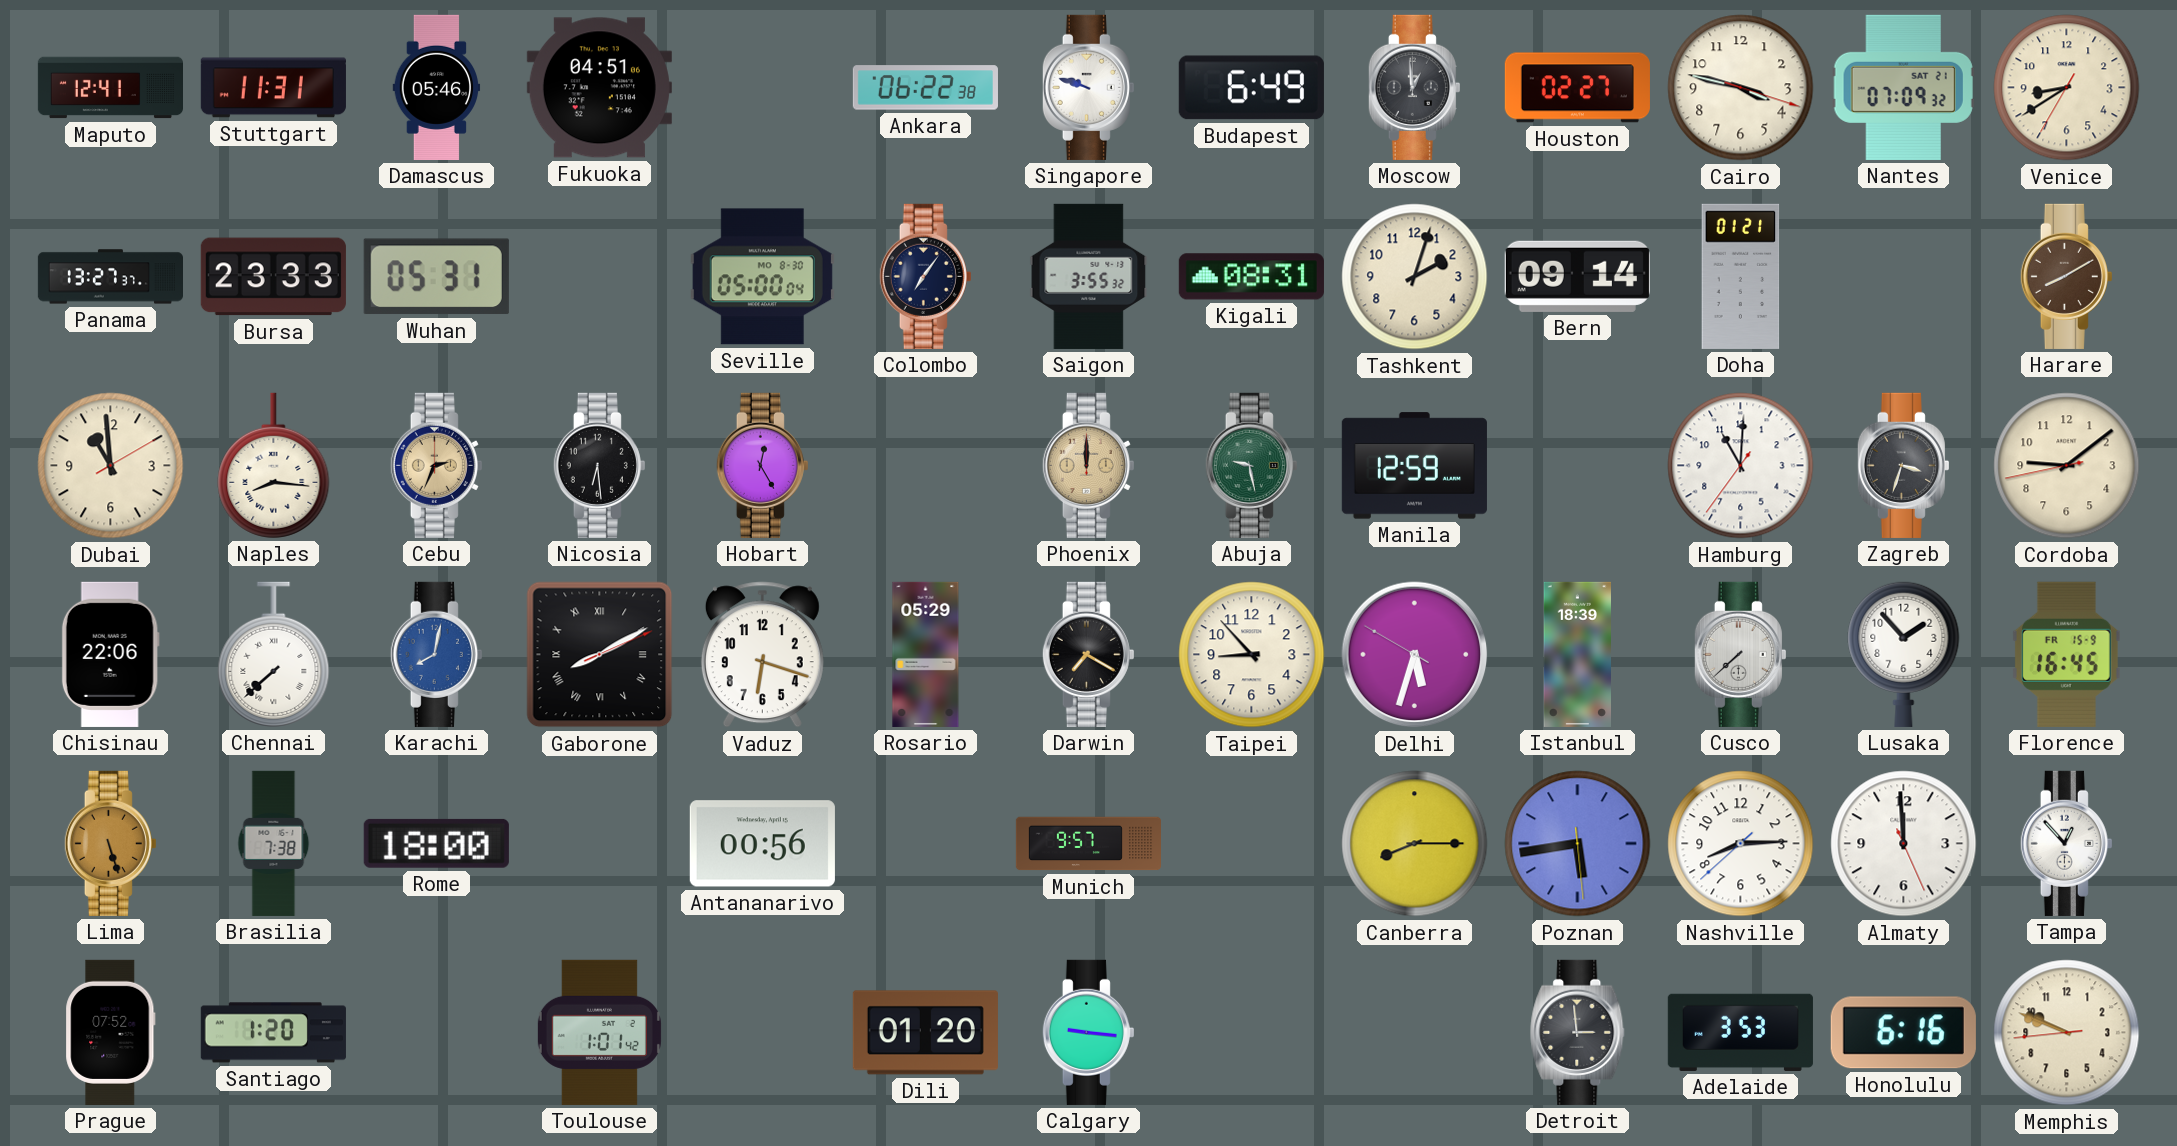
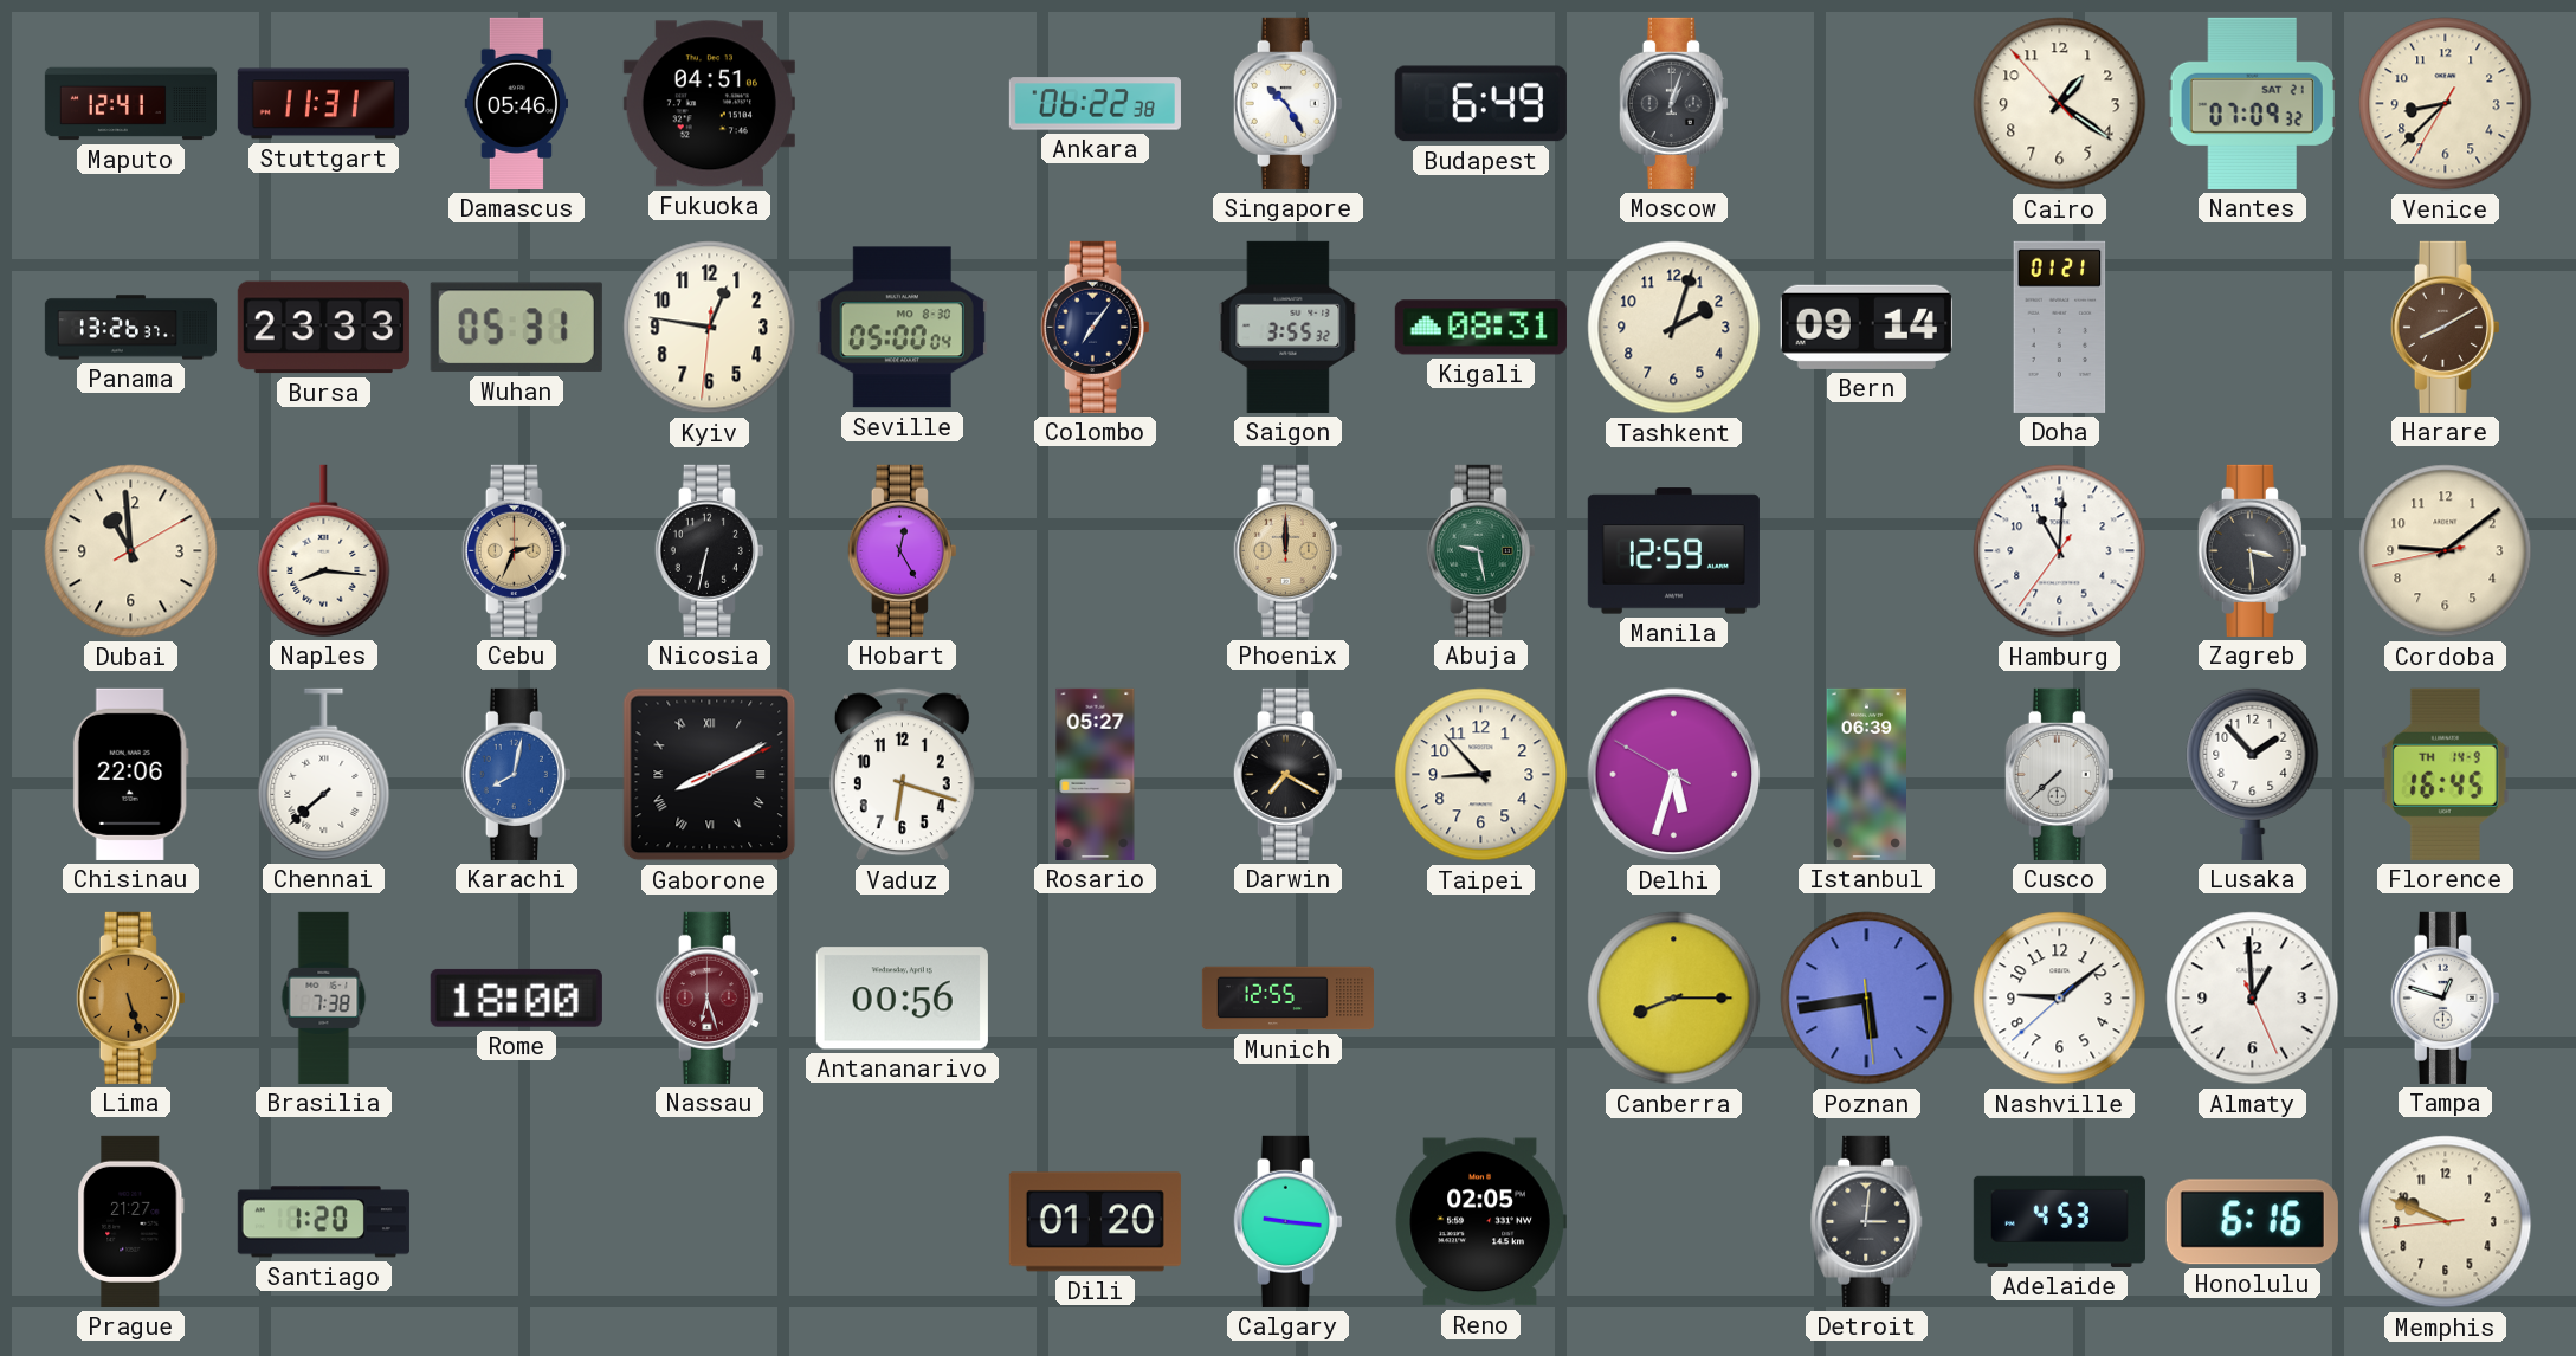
Singapore: 9:48 -> 10:25 (1287, 103)
Moscow: 12:59 -> 1:03 (1673, 103)
Houston: 02:27 -> none (1577, 88)
Cairo: 3:47 -> 1:20 (2060, 104)
Venice: 8:39 -> 8:37 (2446, 104)
Panama: 13:27 -> 13:26 (130, 328)
Kyiv: none -> 12:46 (710, 328)
Nicosia: 6:29 -> 6:32 (709, 550)
Zagreb: 3:33 -> 3:29 (2252, 550)
Rosario: 05:29 -> 05:27 (1096, 774)
Istanbul: 18:39 -> 06:39 (1866, 774)
Florence date: FR 15-9 -> TH 14-9 (2445, 774)
Nassau: none -> 6:27 (709, 997)
Munich: 9:57 -> 12:55 (1287, 999)
Nashville: 8:14 -> 9:08 (2060, 999)
Almaty: 11:59 -> 12:59 (2253, 999)
Tampa: 12:53 -> 12:48 (2445, 997)
Prague: 07:52 -> 21:27 (131, 1221)
Toulouse: 1:01 -> none (599, 1032)
Reno: none -> 02:05 (1480, 1222)
Detroit: 2:59 -> 3:01 (1867, 1221)
Adelaide: 3:53 -> 4:53 (2059, 1221)
